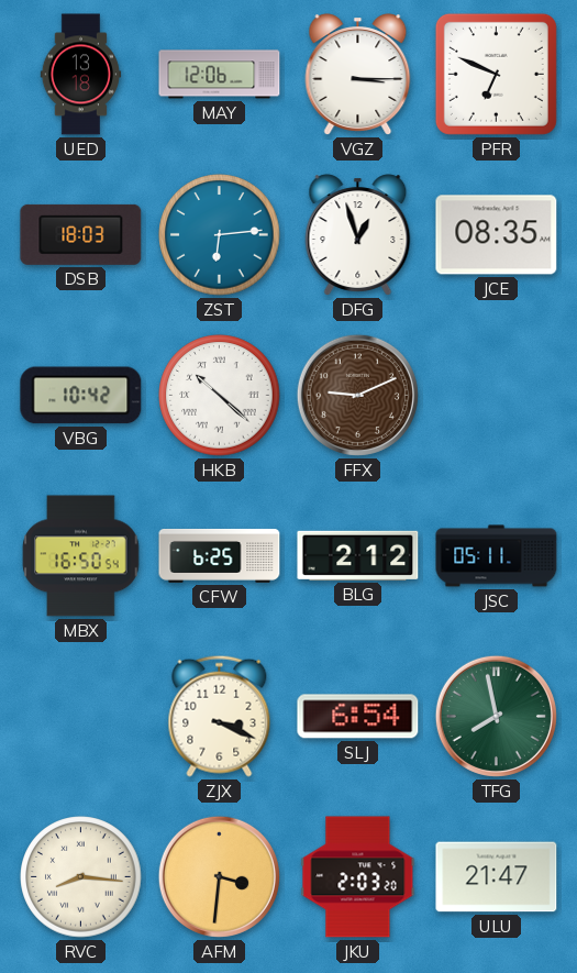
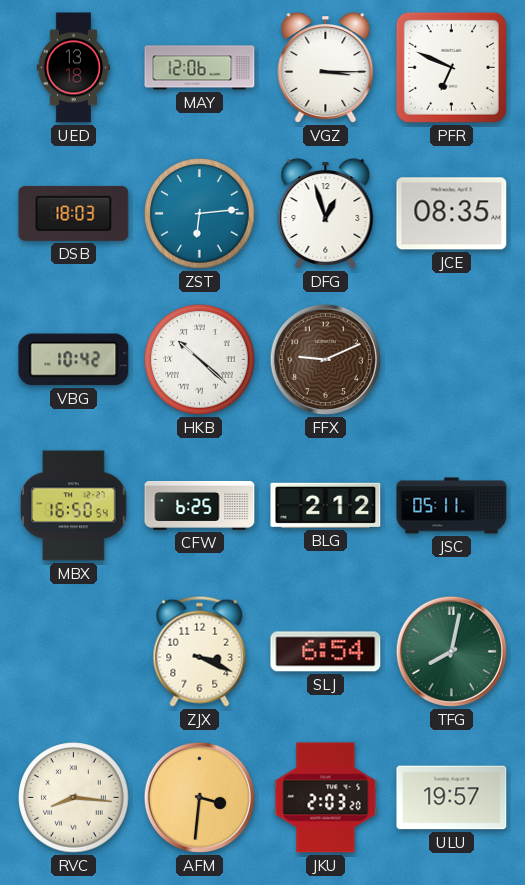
TFG: 7:58 -> 8:02 (451, 651)
ULU: 21:47 -> 19:57 (452, 798)
